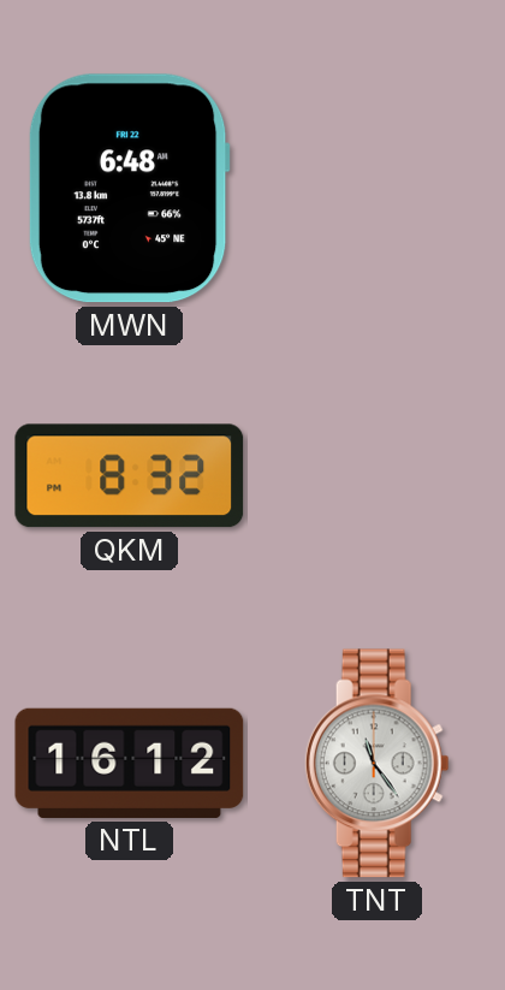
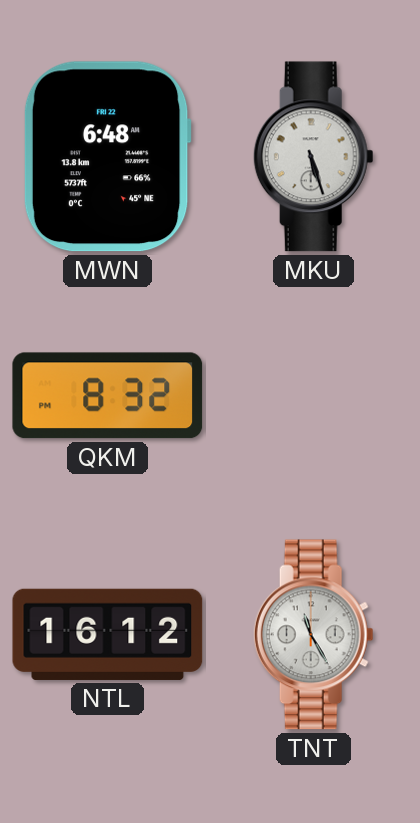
MKU: none -> 5:27 (313, 157)
TNT: 11:24 -> 11:25 (313, 635)
